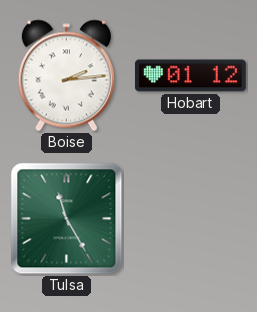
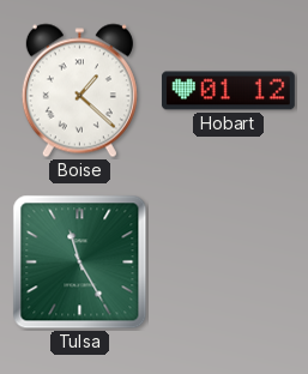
Boise: 2:14 -> 1:22 (79, 91)
